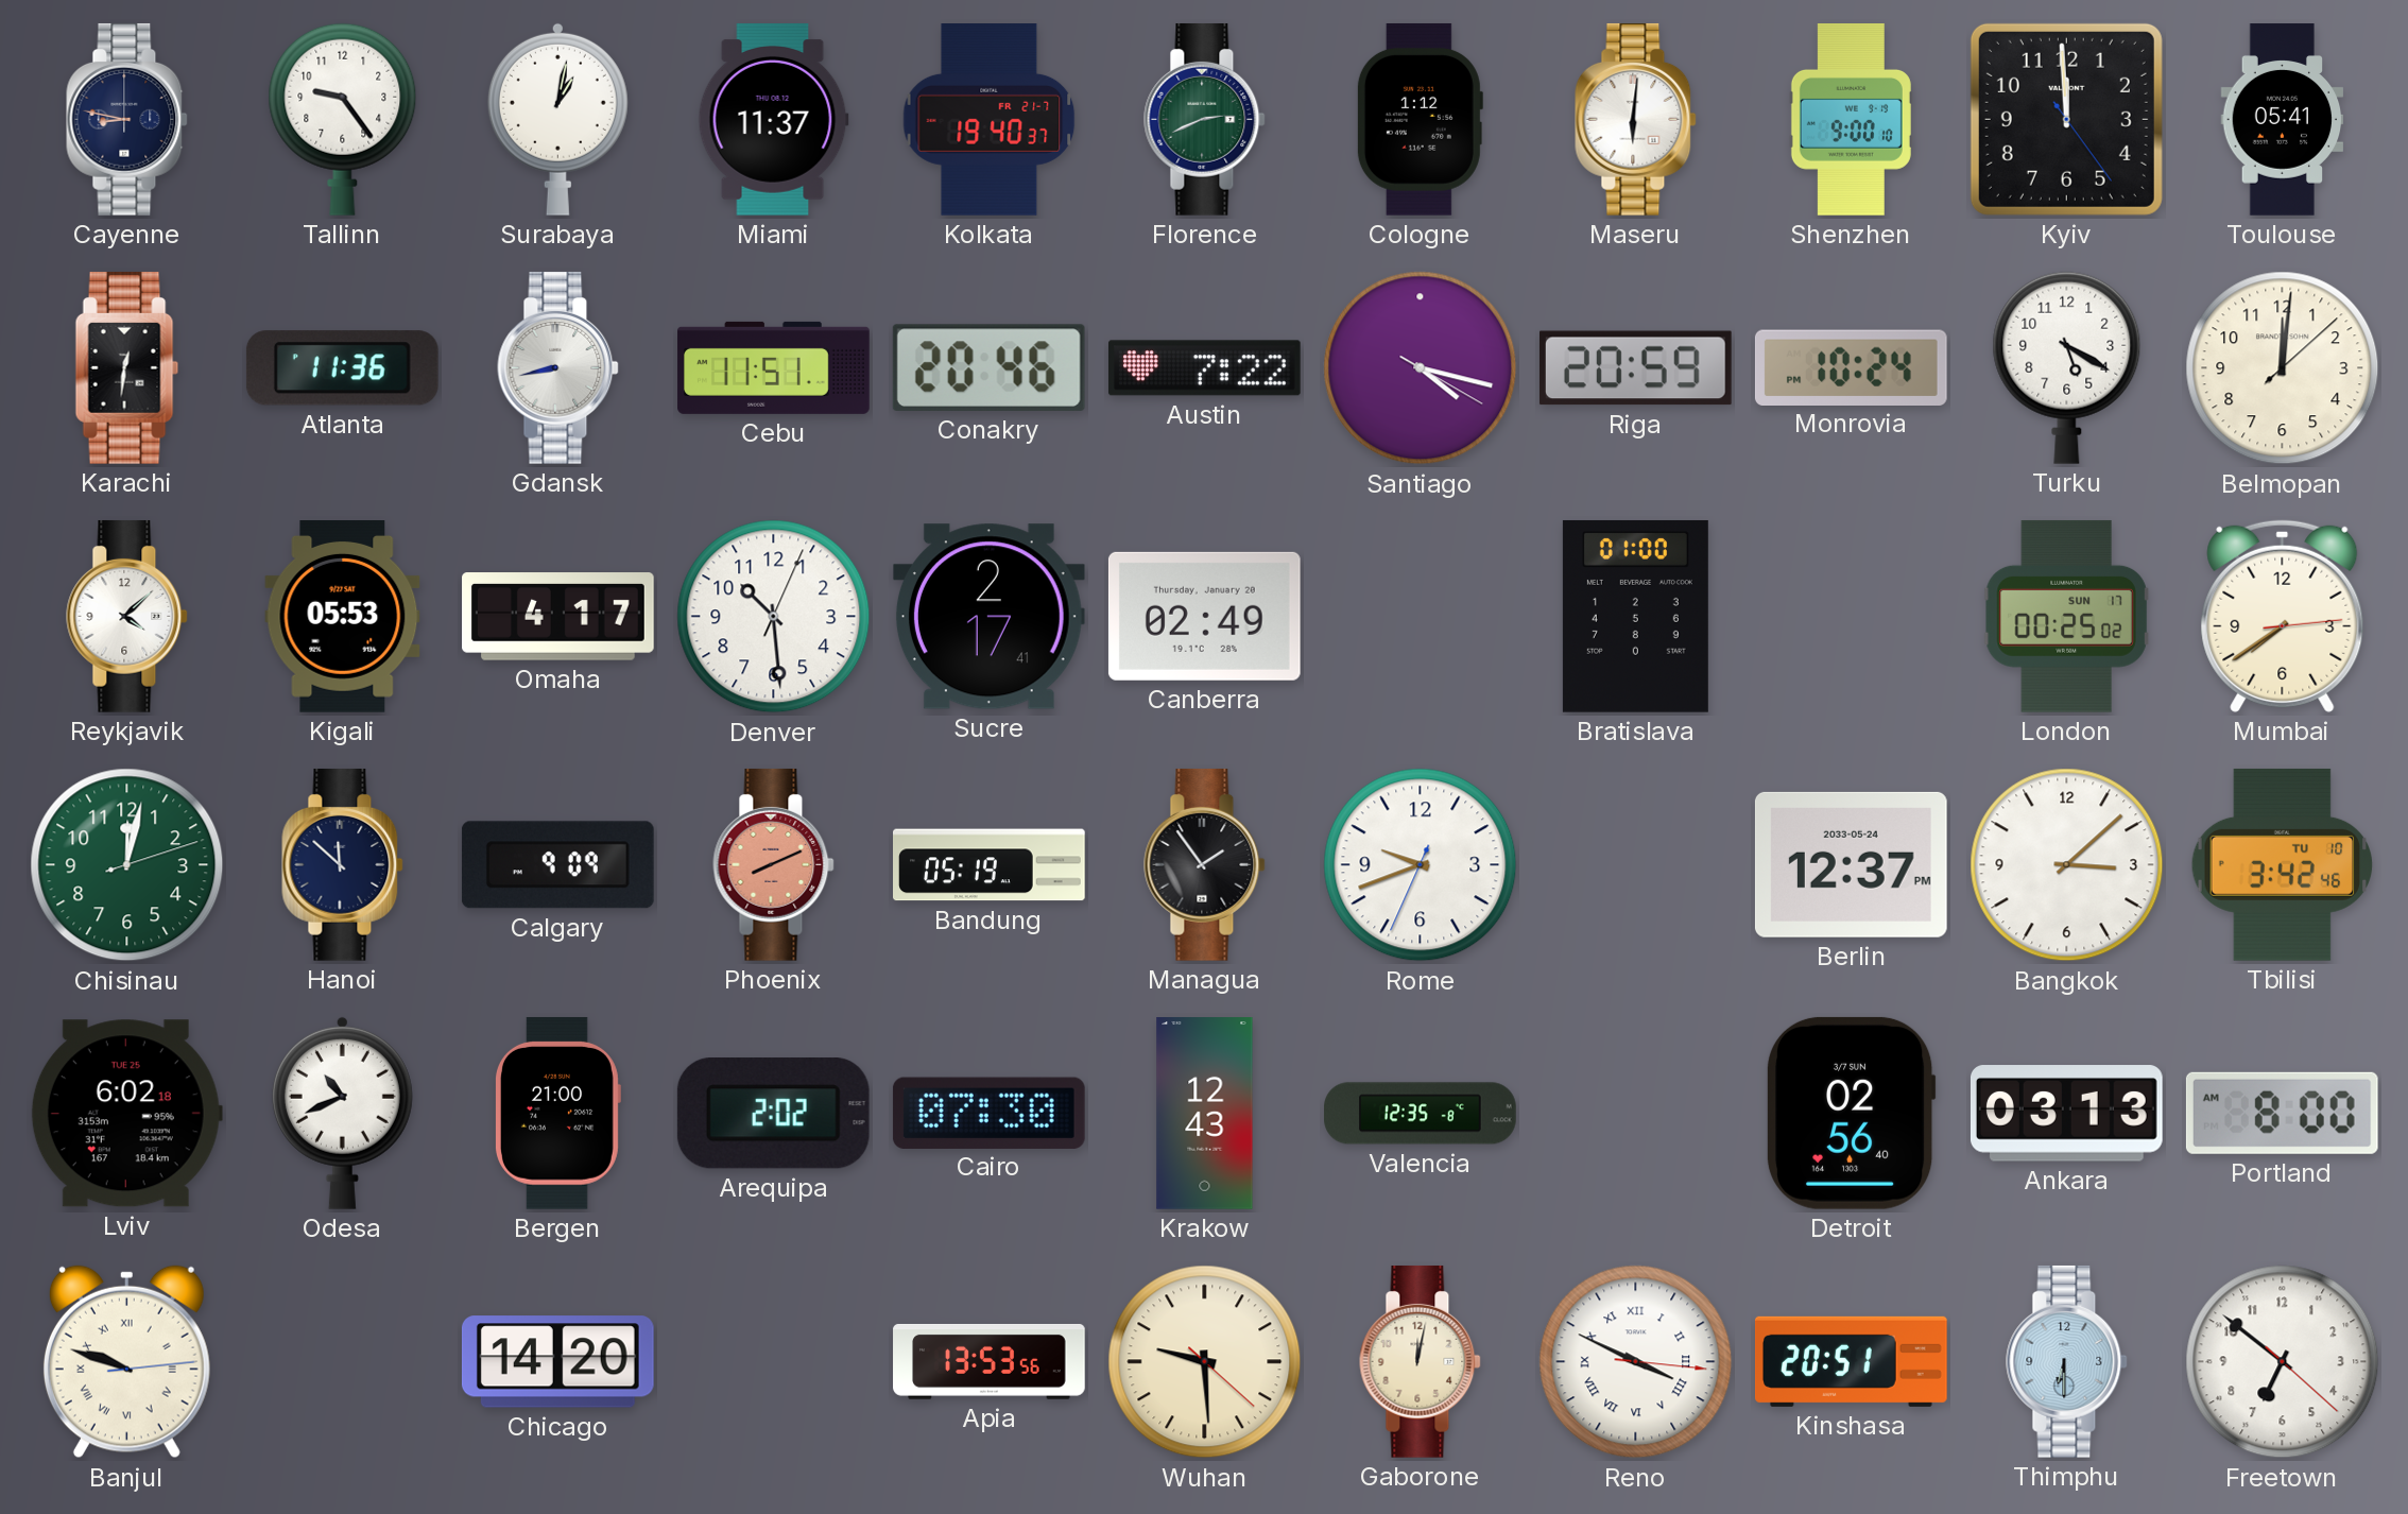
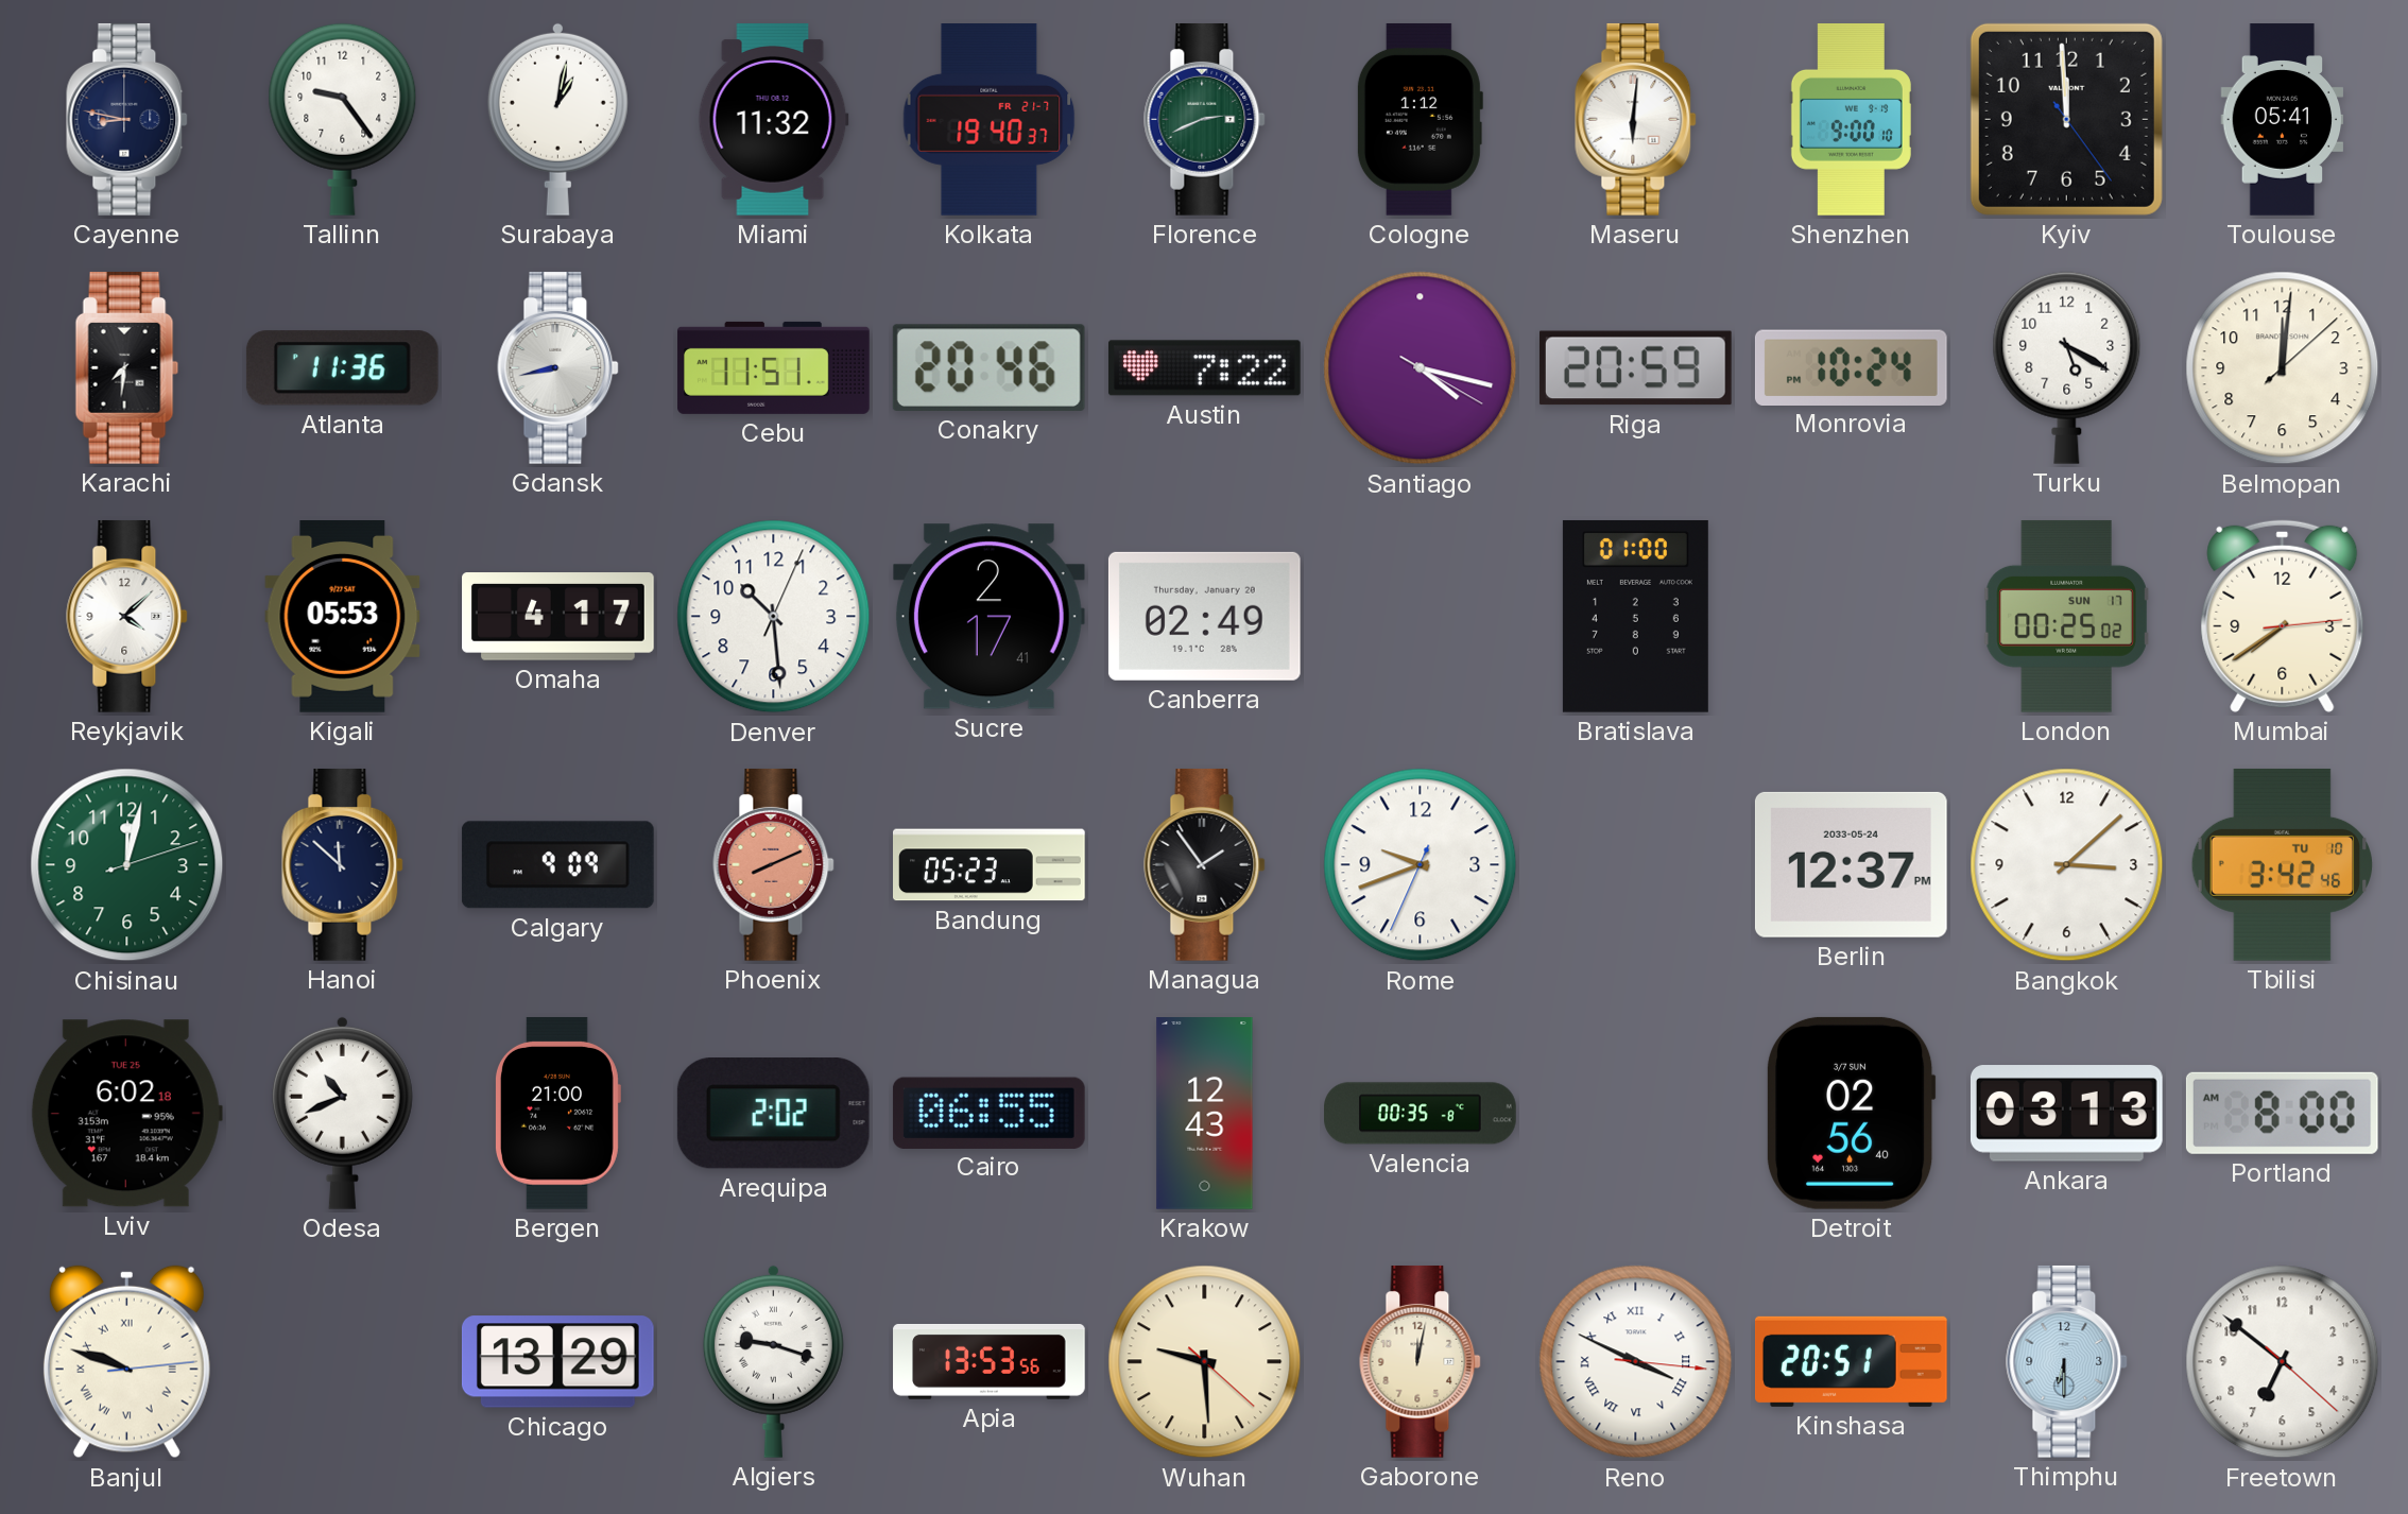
Miami: 11:37 -> 11:32 (773, 119)
Karachi: 12:31 -> 7:31 (127, 367)
Bandung: 05:19 -> 05:23 (990, 865)
Cairo: 07:30 -> 06:55 (988, 1113)
Valencia: 12:35 -> 00:35 (1421, 1114)
Chicago: 14:20 -> 13:29 (557, 1362)
Algiers: none -> 9:18 (773, 1361)
